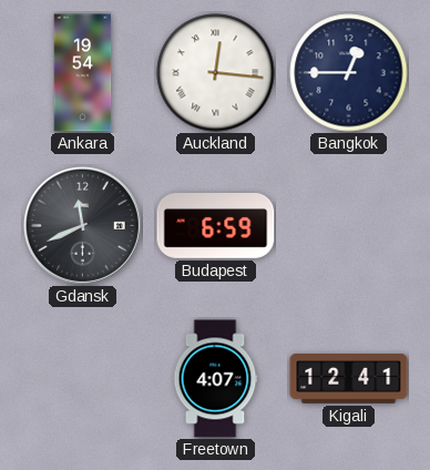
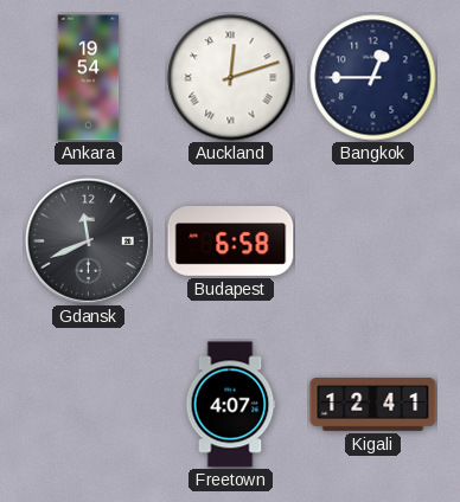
Auckland: 12:16 -> 12:12 (231, 78)
Budapest: 6:59 -> 6:58 (231, 242)
